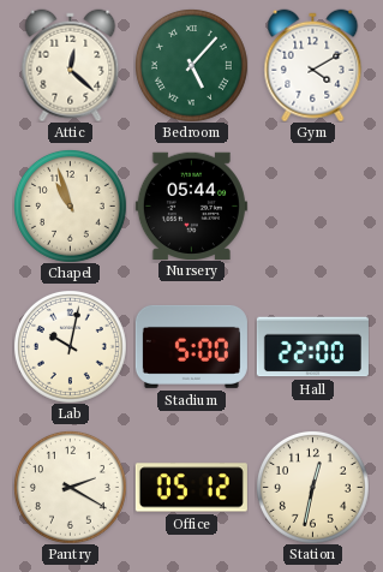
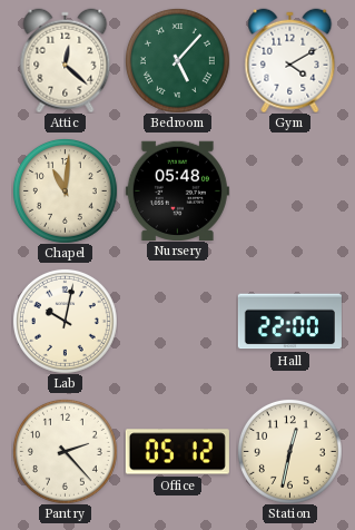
Chapel: 10:57 -> 11:01 (65, 190)
Nursery: 05:44 -> 05:48 (177, 190)
Stadium: 5:00 -> none (191, 346)
Pantry: 2:20 -> 2:23 (65, 451)
